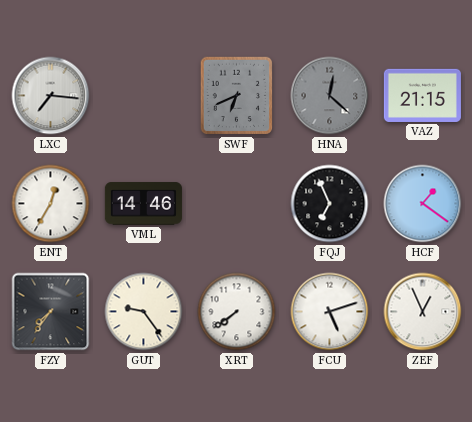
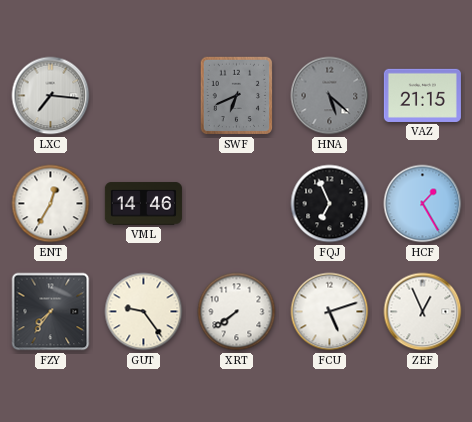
HNA: 12:22 -> 5:22 (330, 96)
HCF: 1:21 -> 1:25 (423, 204)
